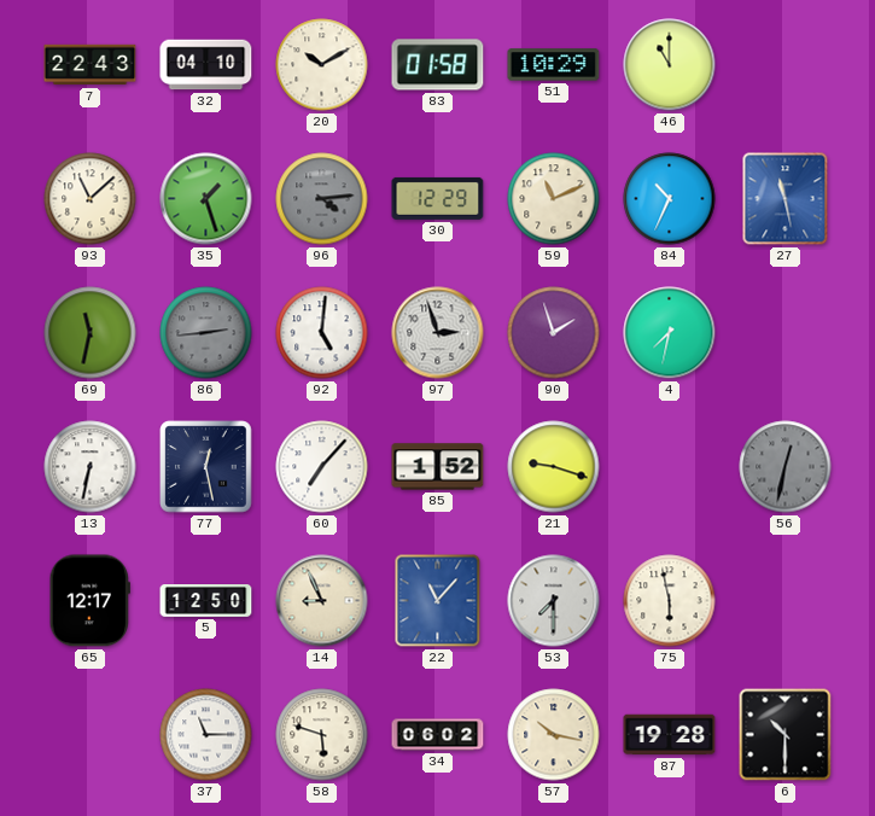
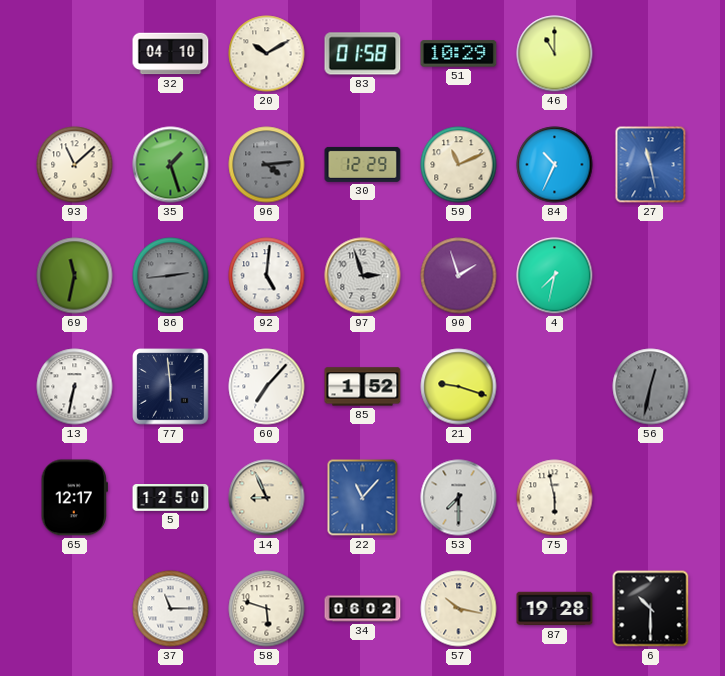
7: 22:43 -> none (91, 65)
77: 12:28 -> 5:59 (171, 387)
